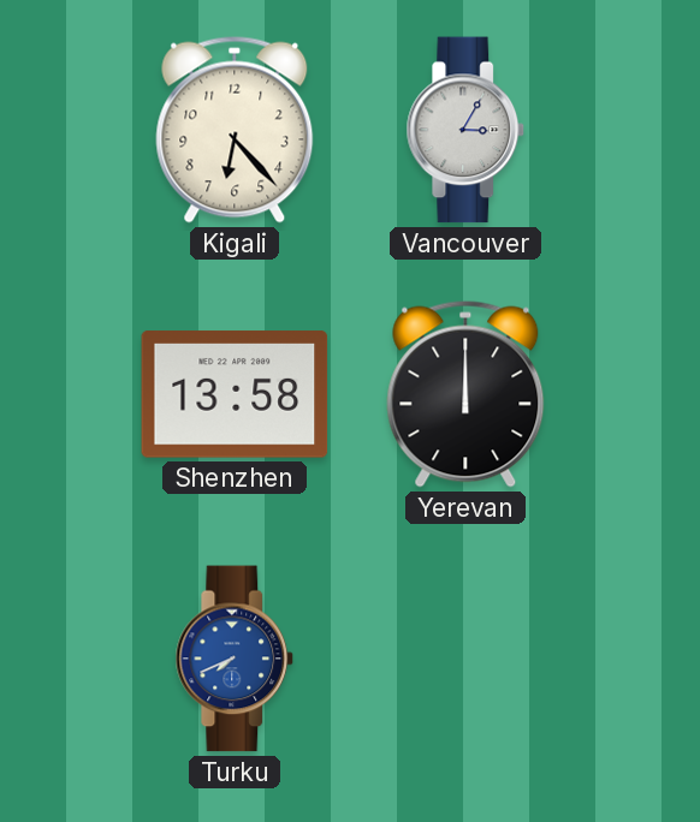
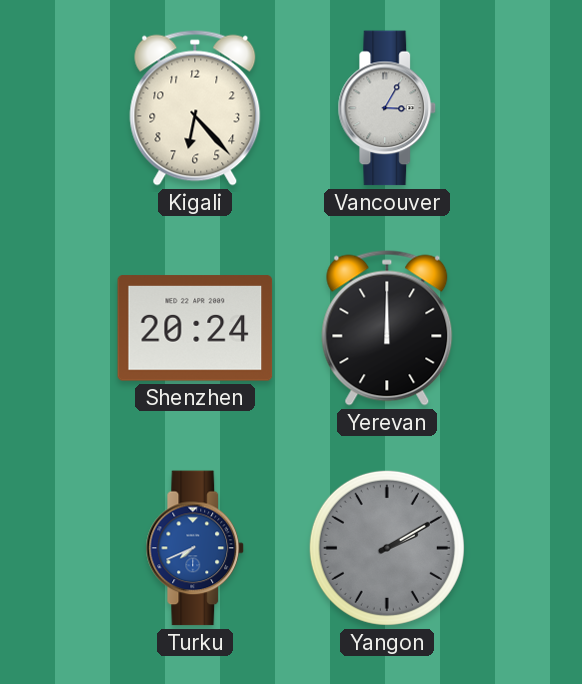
Shenzhen: 13:58 -> 20:24 (195, 328)
Yangon: none -> 2:10 (387, 548)
